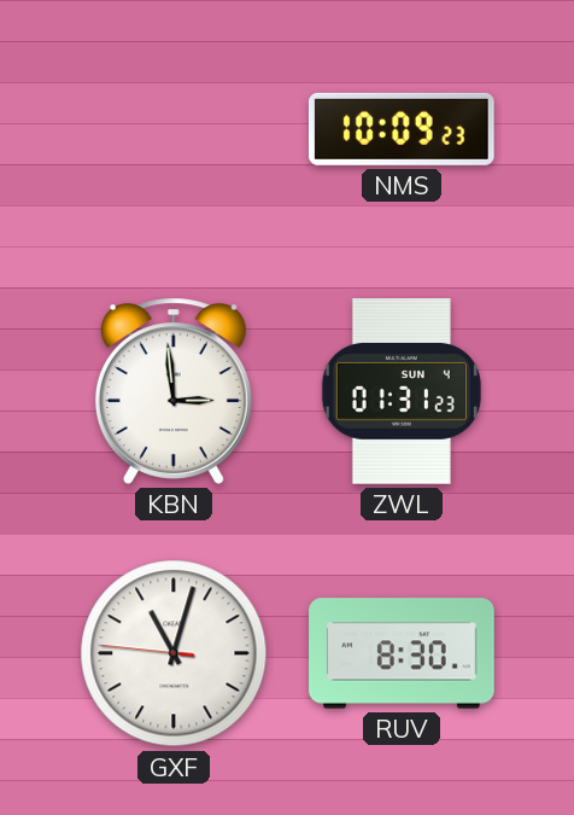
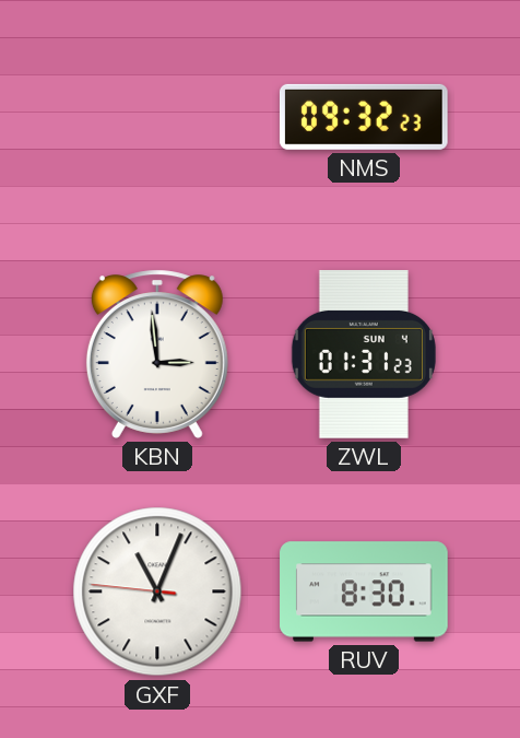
NMS: 10:09 -> 09:32 (364, 117)
GXF: 11:02 -> 11:03 (157, 591)
